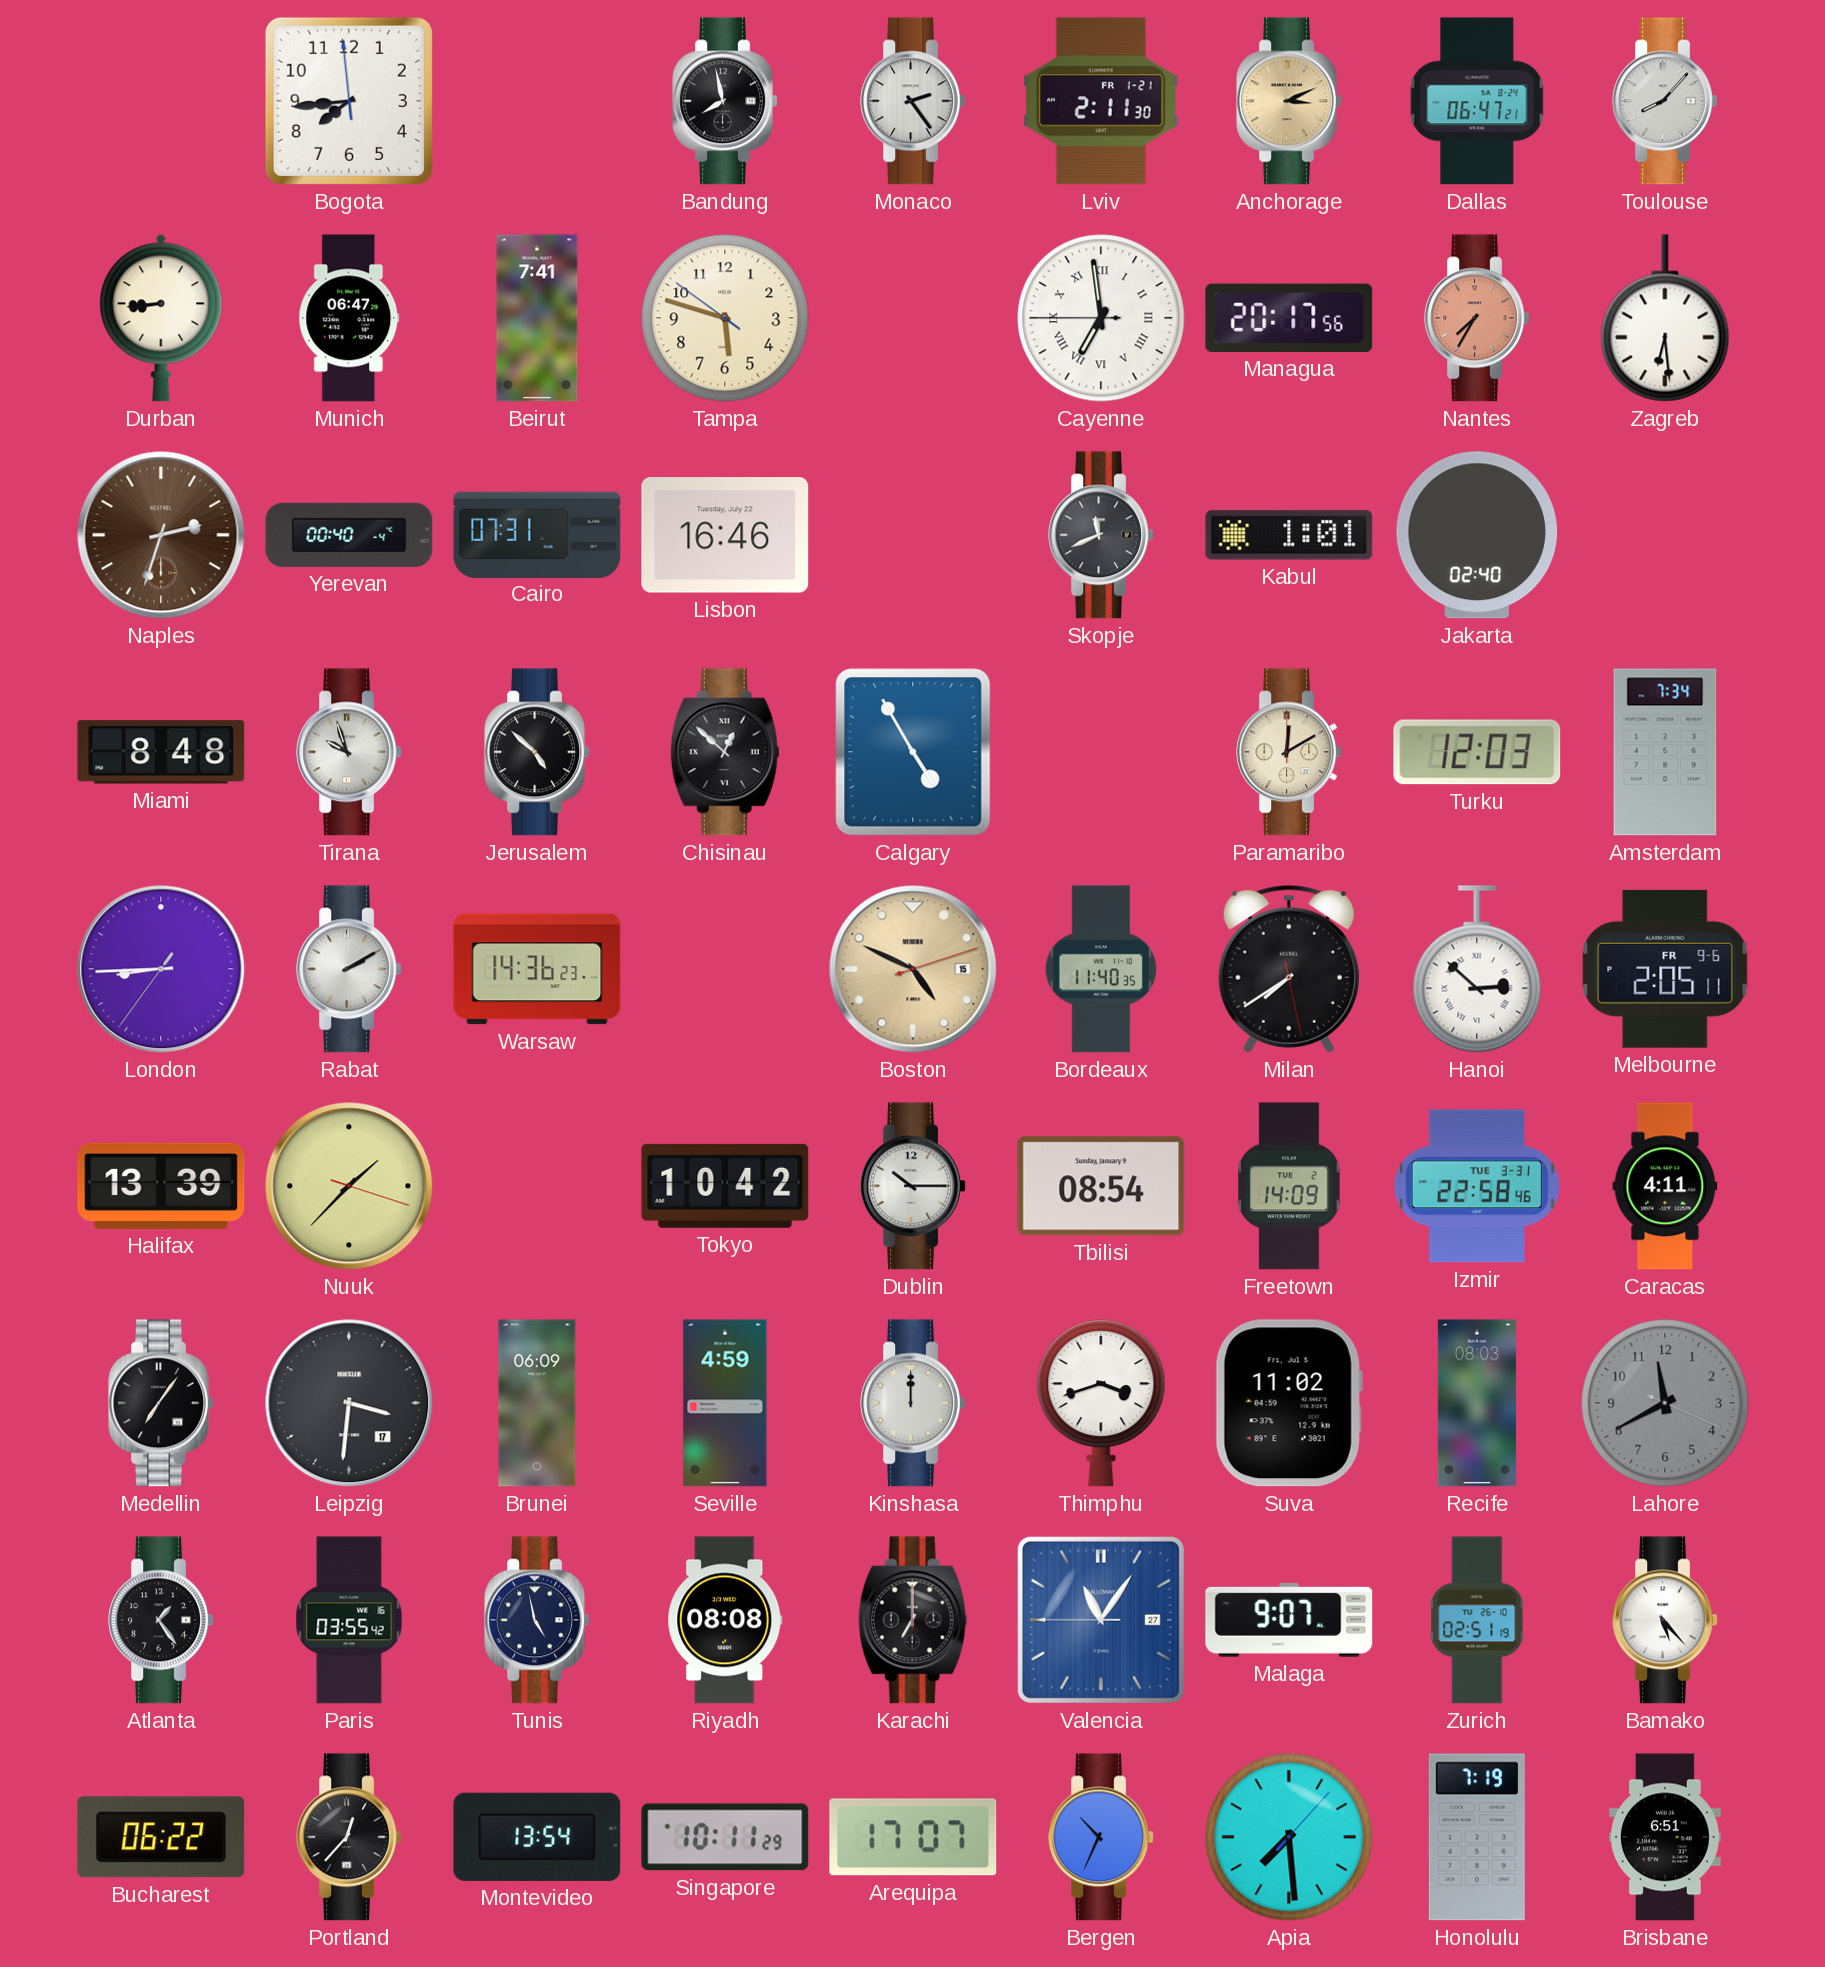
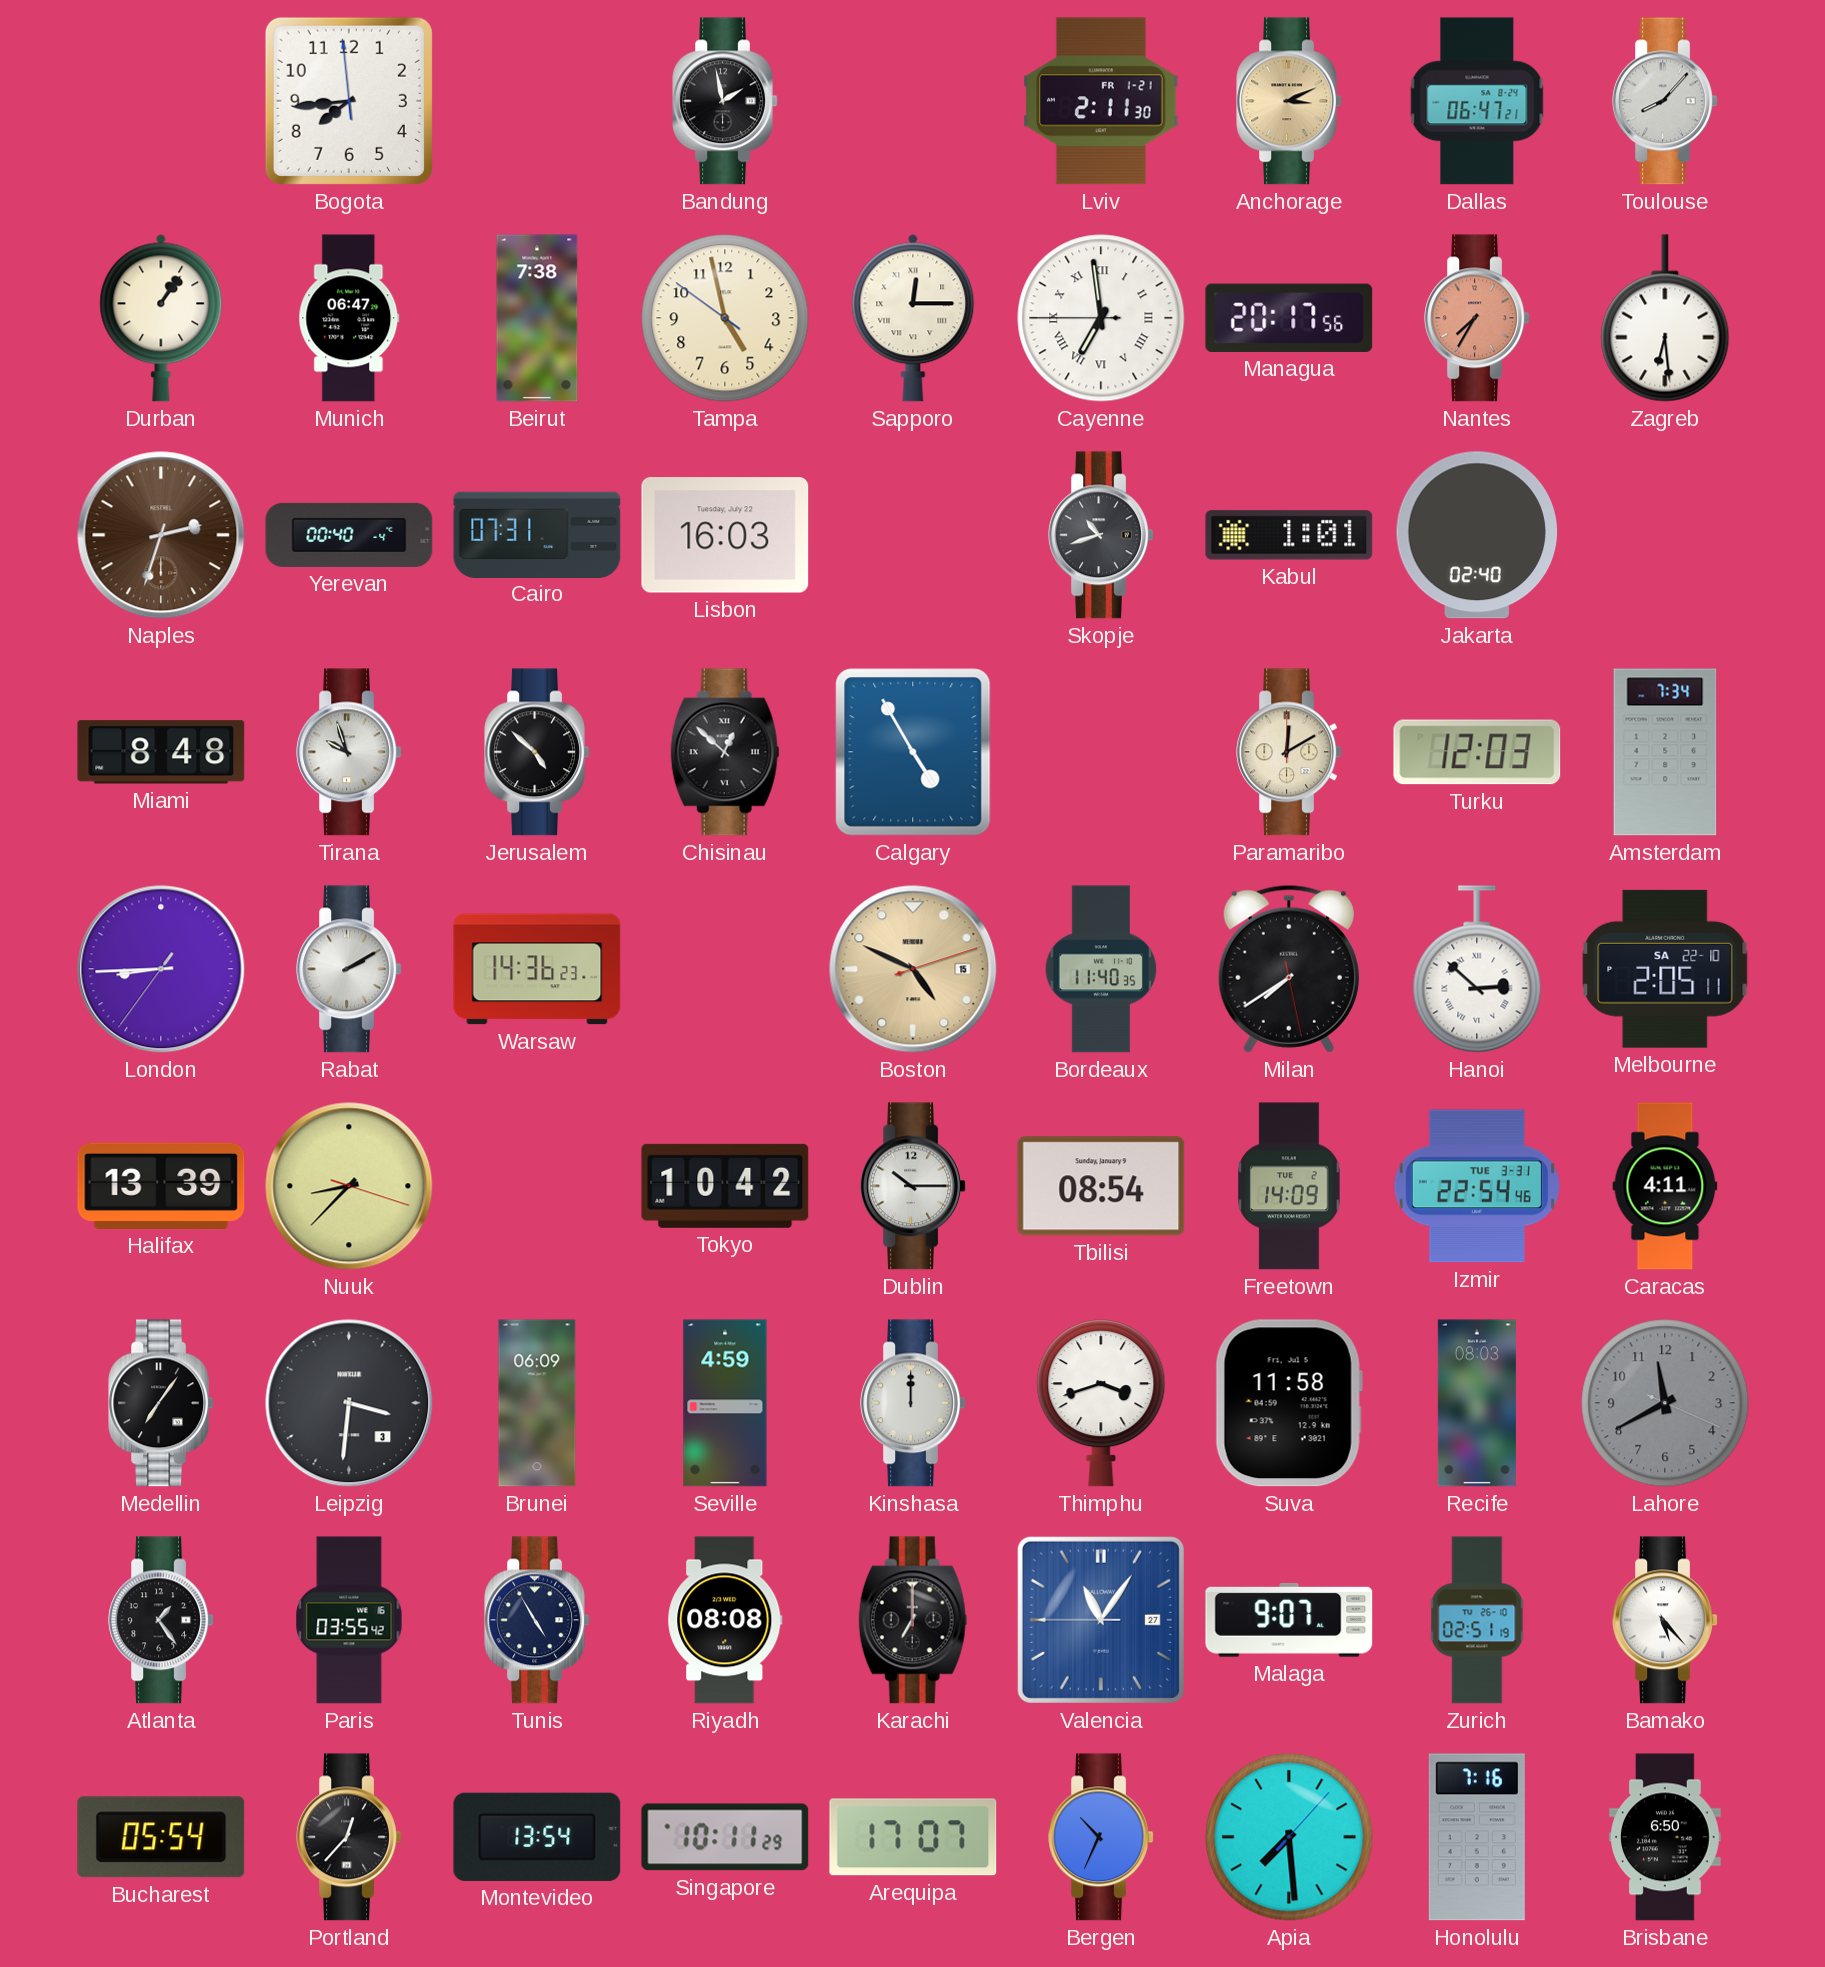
Bandung: 7:58 -> 1:58 (725, 101)
Monaco: 2:24 -> none (913, 101)
Durban: 8:44 -> 1:06 (161, 318)
Beirut: 7:41 -> 7:38 (537, 318)
Tampa: 5:47 -> 4:57 (725, 318)
Sapporo: none -> 12:15 (913, 318)
Lisbon: 16:46 -> 16:03 (725, 535)
Skopje: 11:41 -> 10:42 (1101, 535)
Melbourne date: FR 9-6 -> SA 22-10 (1665, 969)
Nuuk: 1:37 -> 8:37 (349, 1186)
Izmir: 22:58 -> 22:54 (1477, 1186)
Leipzig date: 17 -> 3 (349, 1403)
Suva: 11:02 -> 11:58 (1289, 1403)
Tunis: 4:58 -> 4:55 (537, 1620)
Bucharest: 06:22 -> 05:54 (161, 1837)
Honolulu: 7:19 -> 7:16 (1477, 1837)
Brisbane: 6:51 -> 6:50 (1665, 1837)
